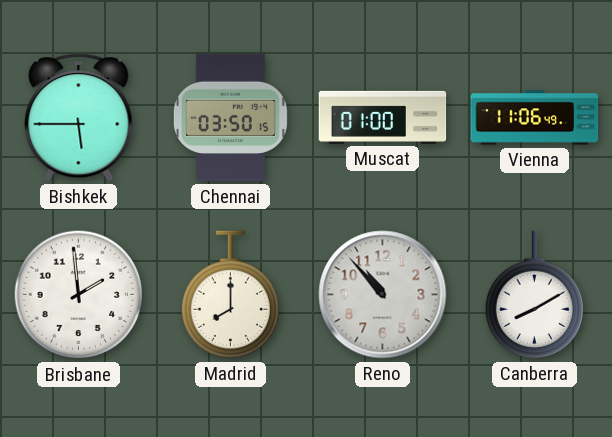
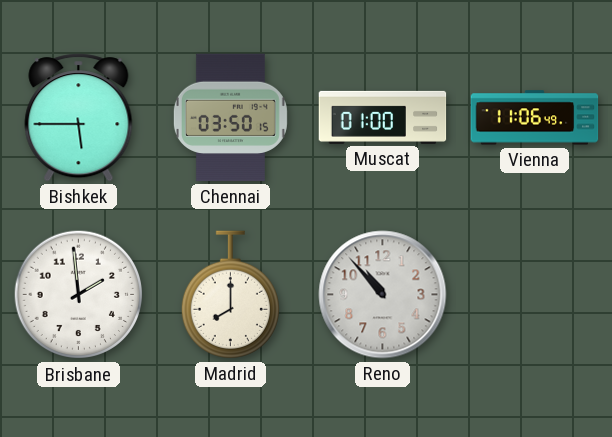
Canberra: 8:10 -> none (534, 295)
